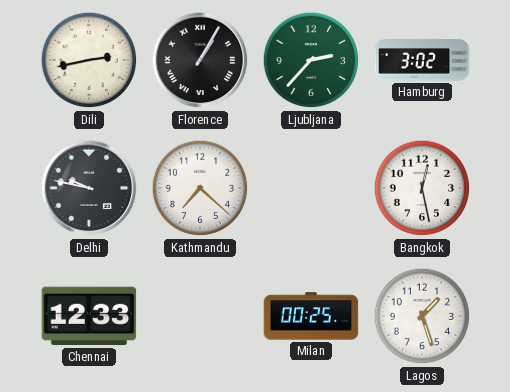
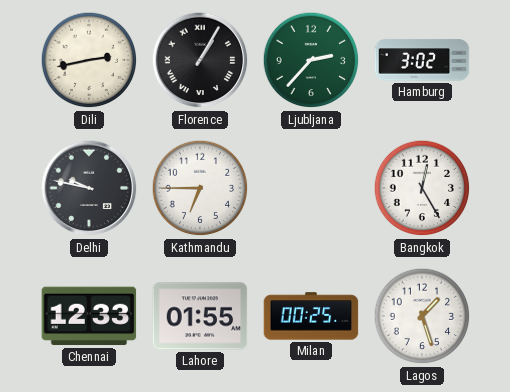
Kathmandu: 7:22 -> 6:45 (200, 188)
Bangkok: 12:28 -> 12:25 (422, 188)
Lahore: none -> 01:55 (200, 316)
